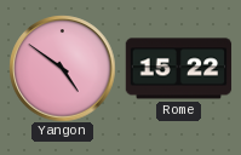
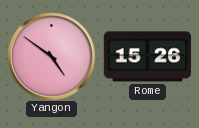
Rome: 15:22 -> 15:26 (147, 57)
